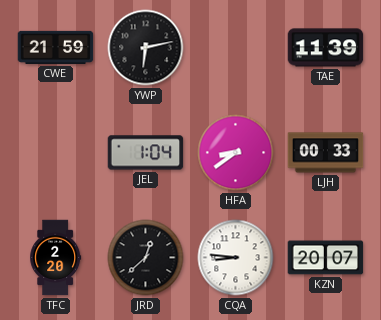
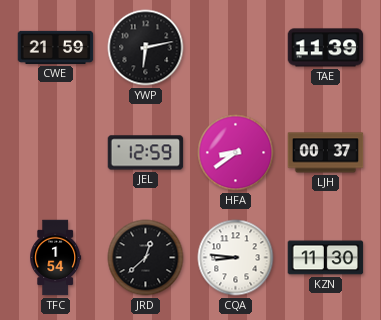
JEL: 1:04 -> 12:59 (146, 153)
LJH: 00:33 -> 00:37 (326, 153)
TFC: 2:20 -> 1:54 (56, 258)
KZN: 20:07 -> 11:30 (326, 258)
